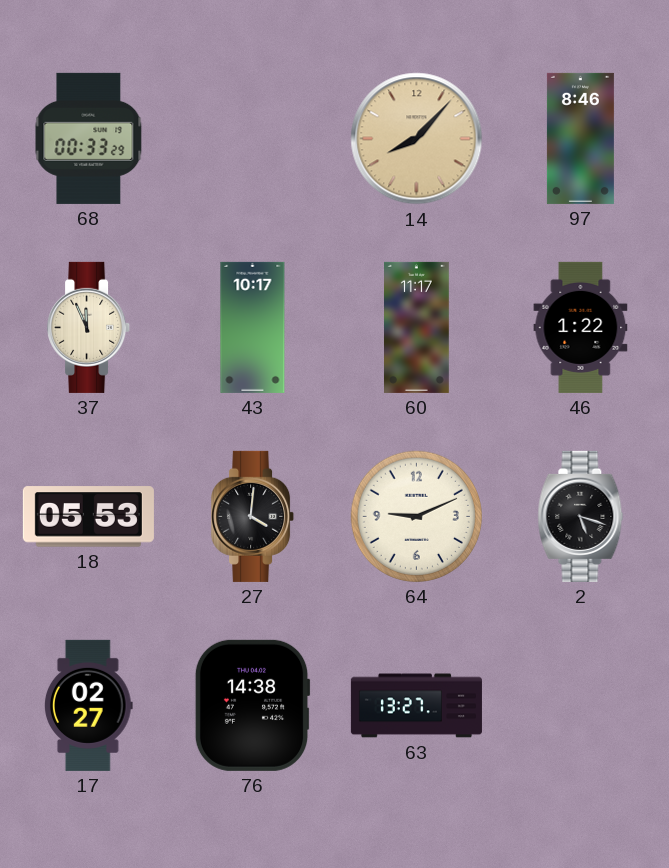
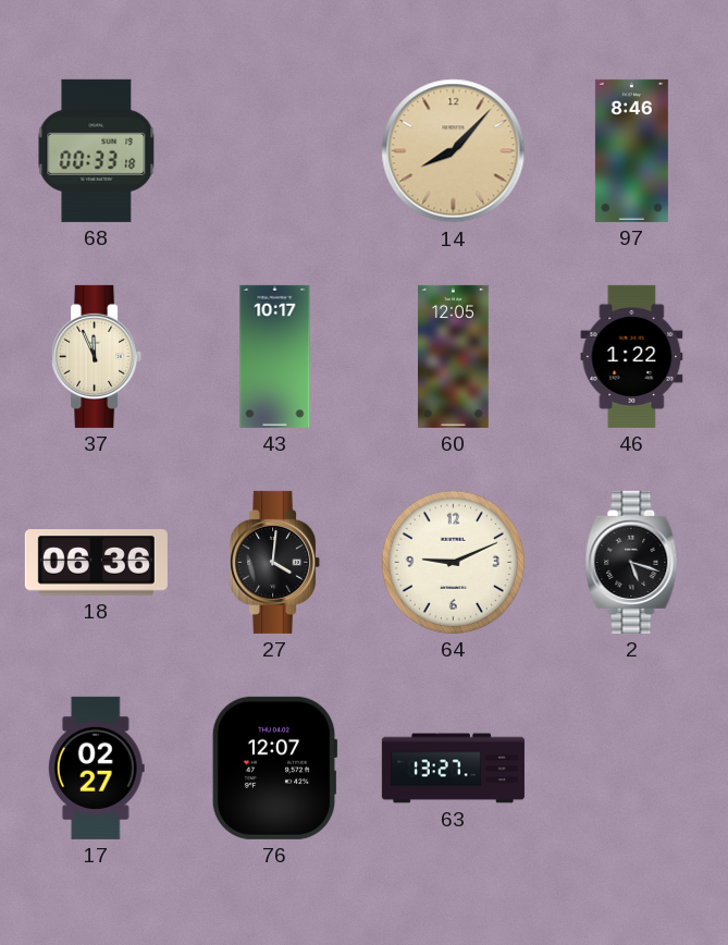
68: 00:33:29 -> 00:33:18 (97, 150)
60: 11:17 -> 12:05 (454, 356)
18: 05:53 -> 06:36 (96, 563)
76: 14:38 -> 12:07 (274, 768)
